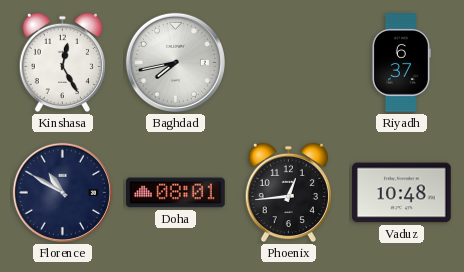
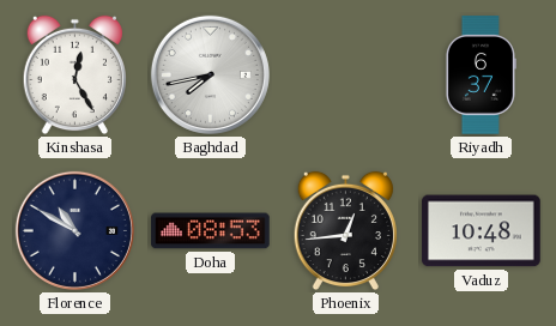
Doha: 08:01 -> 08:53 (211, 231)
